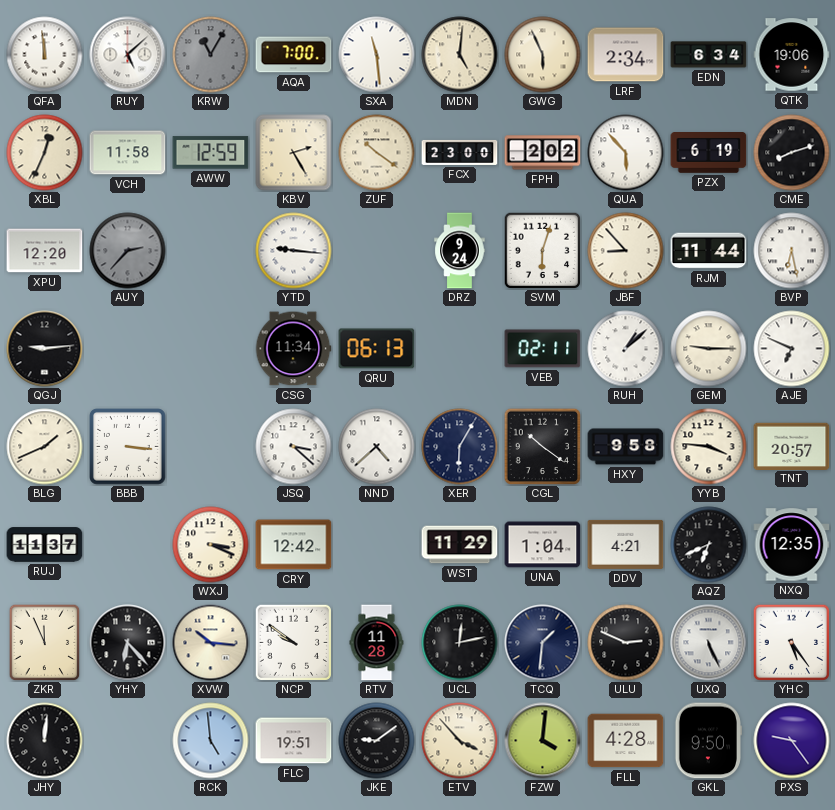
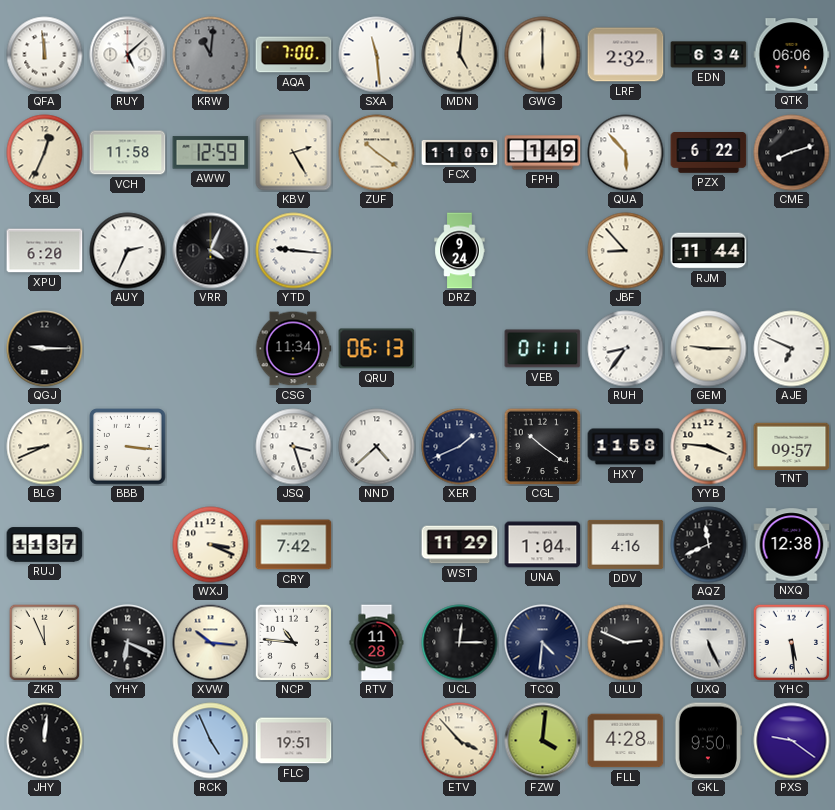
KRW: 11:05 -> 11:01 (211, 55)
GWG: 5:56 -> 6:00 (543, 55)
LRF: 2:34 -> 2:32 (626, 55)
QTK: 19:06 -> 06:06 (792, 55)
FCX: 23:00 -> 11:00 (460, 152)
FPH: 2:02 -> 1:49 (543, 153)
PZX: 6:19 -> 6:22 (709, 153)
XPU: 12:20 -> 6:20 (45, 251)
AUY: 2:37 -> 2:34 (128, 251)
AUY dial: grey -> white (128, 251)
VRR: none -> 4:04 (211, 251)
SVM: 6:03 -> none (542, 250)
BVP: 6:28 -> none (792, 251)
QGJ: 9:14 -> 9:15 (45, 349)
VEB: 02:11 -> 01:11 (543, 349)
RUH: 1:08 -> 8:36 (626, 349)
BLG: 1:41 -> 8:41 (45, 447)
JSQ: 3:22 -> 3:27 (294, 447)
XER: 6:05 -> 1:41 (460, 447)
HXY: 9:58 -> 11:58 (626, 447)
TNT: 20:57 -> 09:57 (792, 446)
CRY: 12:42 -> 7:42 (294, 545)
DDV: 4:21 -> 4:16 (626, 544)
AQZ: 6:41 -> 11:41 (709, 545)
NXQ: 12:35 -> 12:38 (792, 545)
YHY: 6:23 -> 6:19 (128, 643)
NCP: 9:51 -> 10:46 (293, 642)
UCL: 12:13 -> 12:15 (460, 643)
TCQ: 1:31 -> 4:31 (543, 643)
YHC: 5:24 -> 5:29 (791, 642)
RCK: 4:59 -> 4:56 (211, 741)
JKE: 9:09 -> none (377, 741)
PXS: 9:24 -> 9:21 (792, 741)
